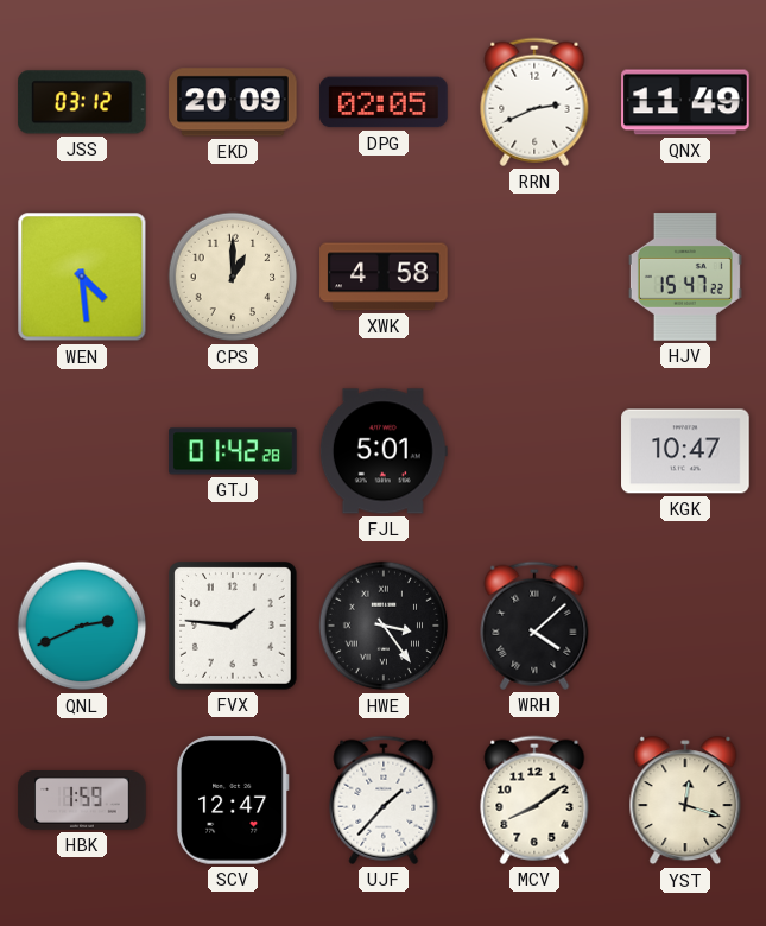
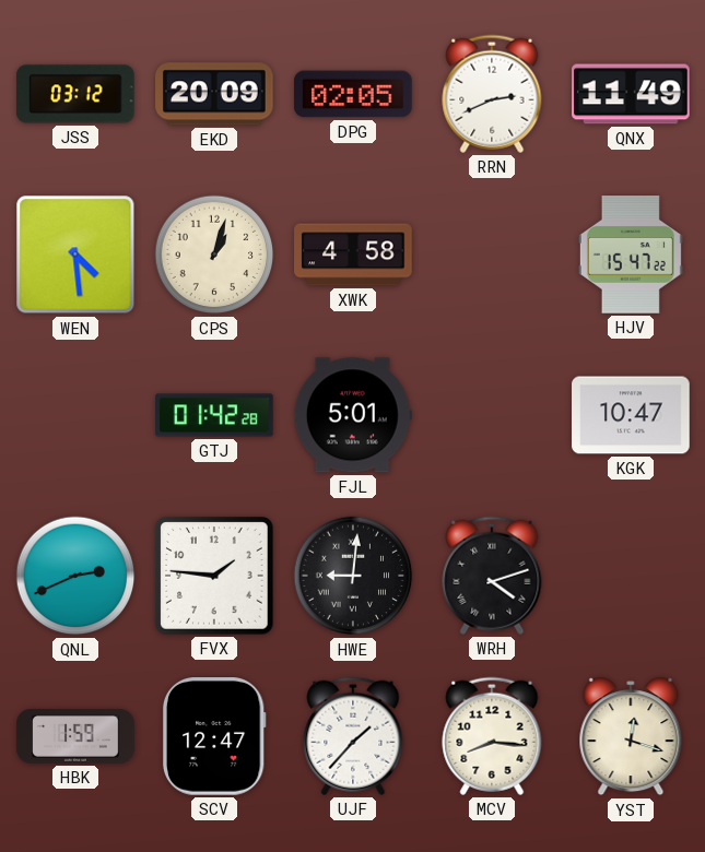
CPS: 1:00 -> 1:03 (214, 255)
HWE: 3:24 -> 9:01 (353, 576)
WRH: 4:08 -> 4:12 (492, 576)
MCV: 8:09 -> 8:16 (492, 736)
